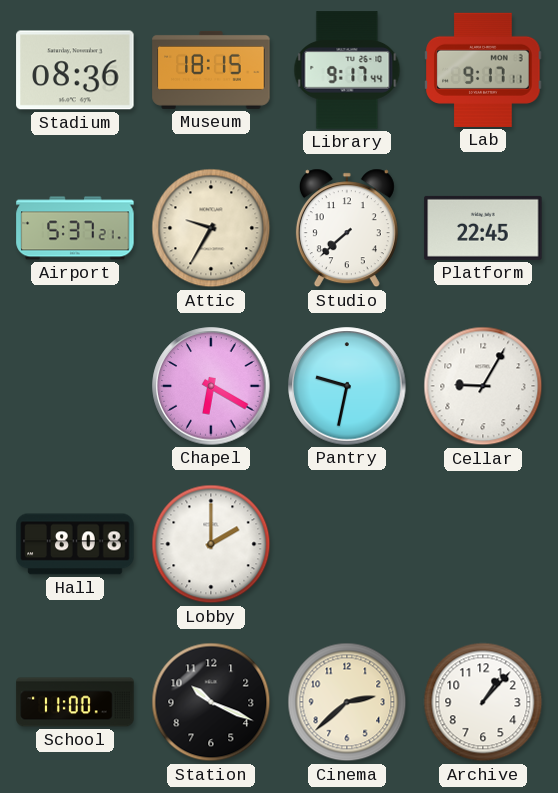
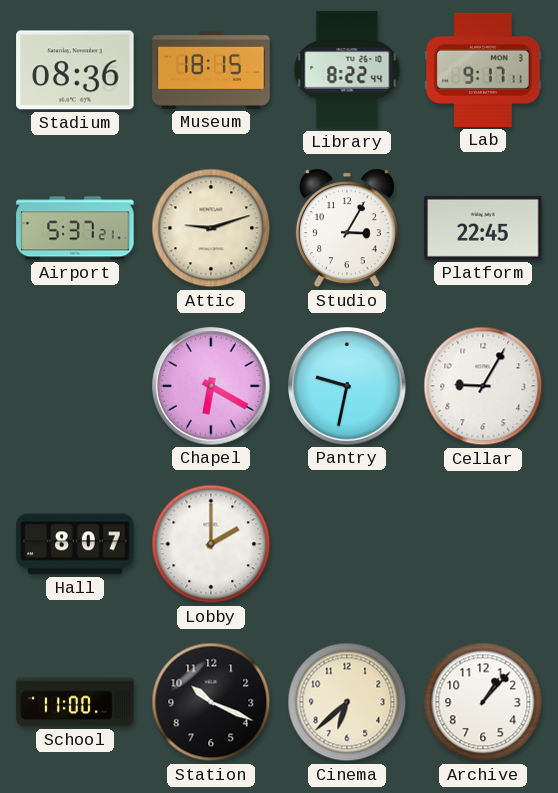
Library: 9:17 -> 8:22 (347, 70)
Attic: 9:35 -> 9:12 (211, 228)
Studio: 7:38 -> 3:05 (347, 228)
Hall: 8:08 -> 8:07 (75, 544)
Cinema: 2:38 -> 6:38 (347, 702)
